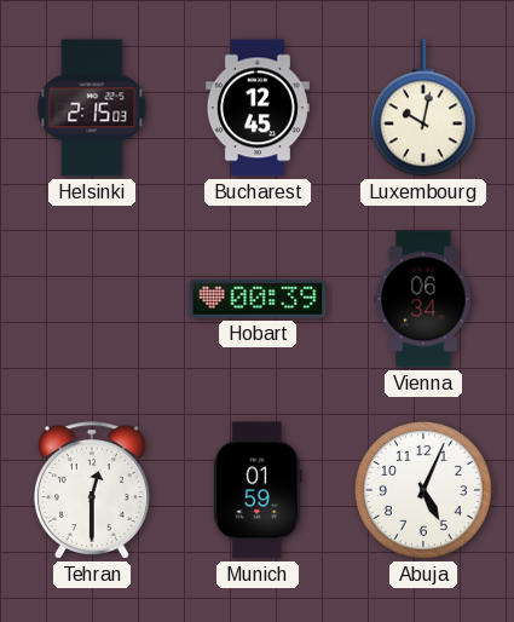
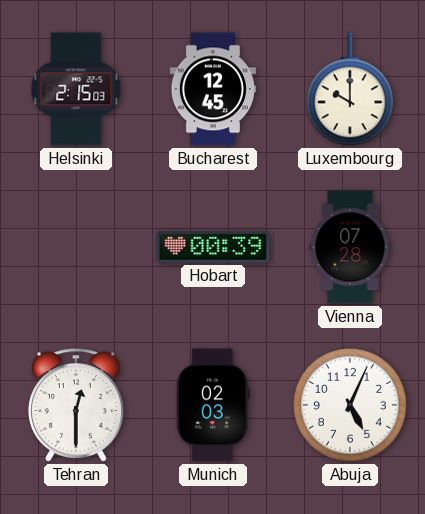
Luxembourg: 10:02 -> 10:00 (350, 89)
Vienna: 06:34 -> 07:28 (350, 247)
Munich: 01:59 -> 02:03 (213, 405)
